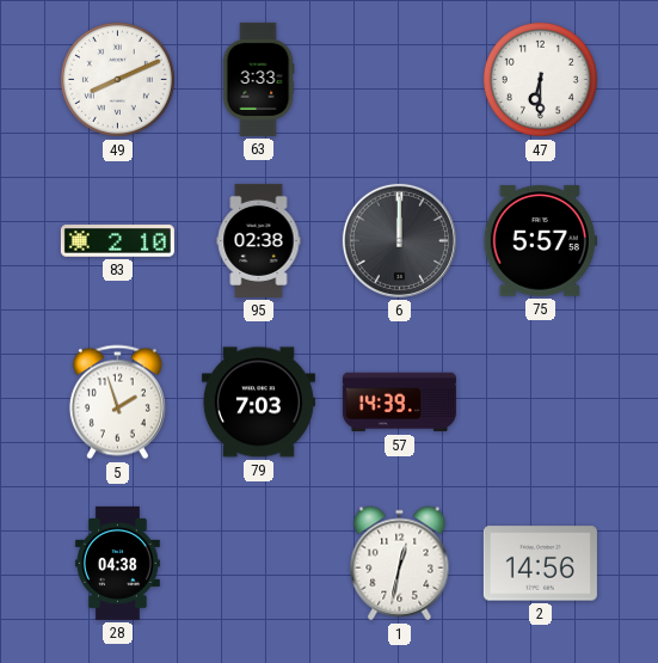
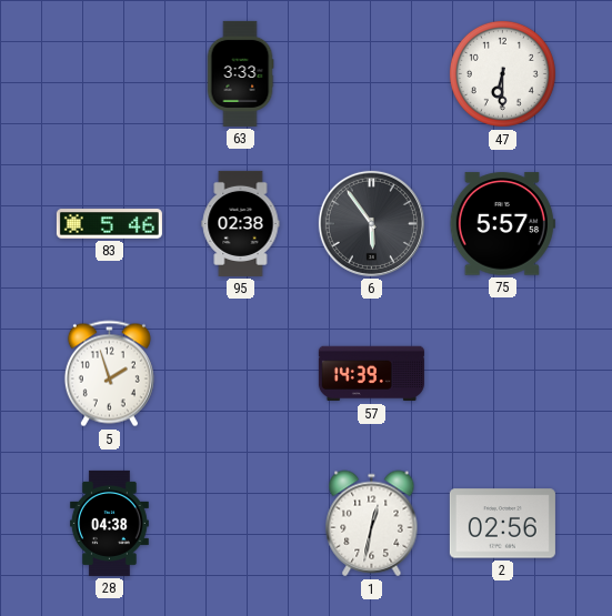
49: 8:11 -> none (117, 79)
83: 2:10 -> 5:46 (109, 224)
6: 12:00 -> 5:54 (371, 223)
79: 7:03 -> none (258, 403)
2: 14:56 -> 02:56 (502, 524)
